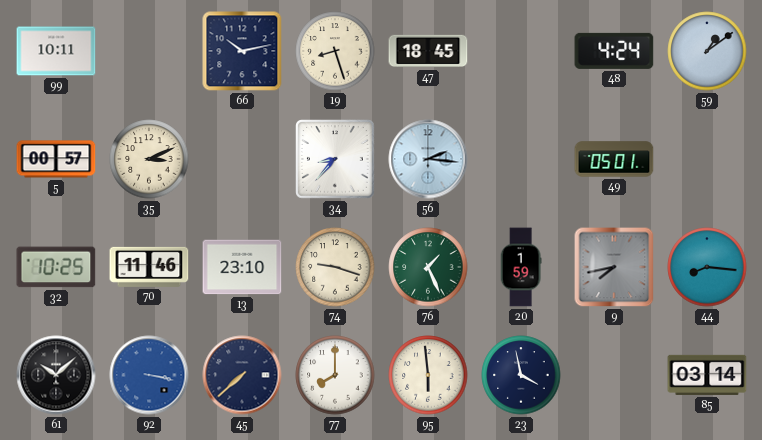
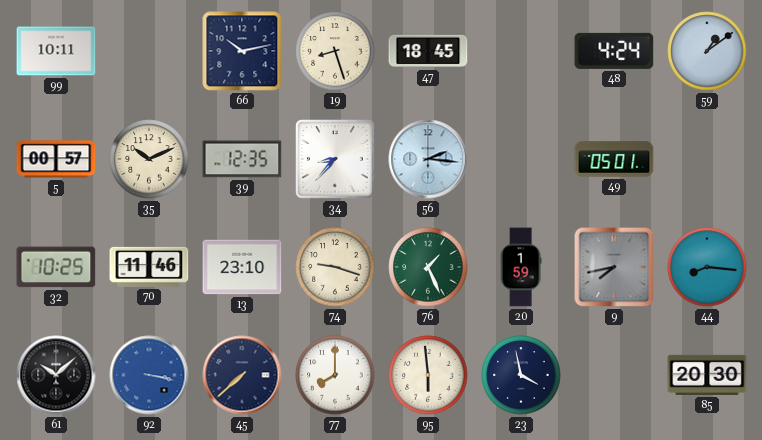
35: 3:11 -> 10:11 (149, 159)
39: none -> 12:35 (242, 159)
85: 03:14 -> 20:30 (707, 375)
